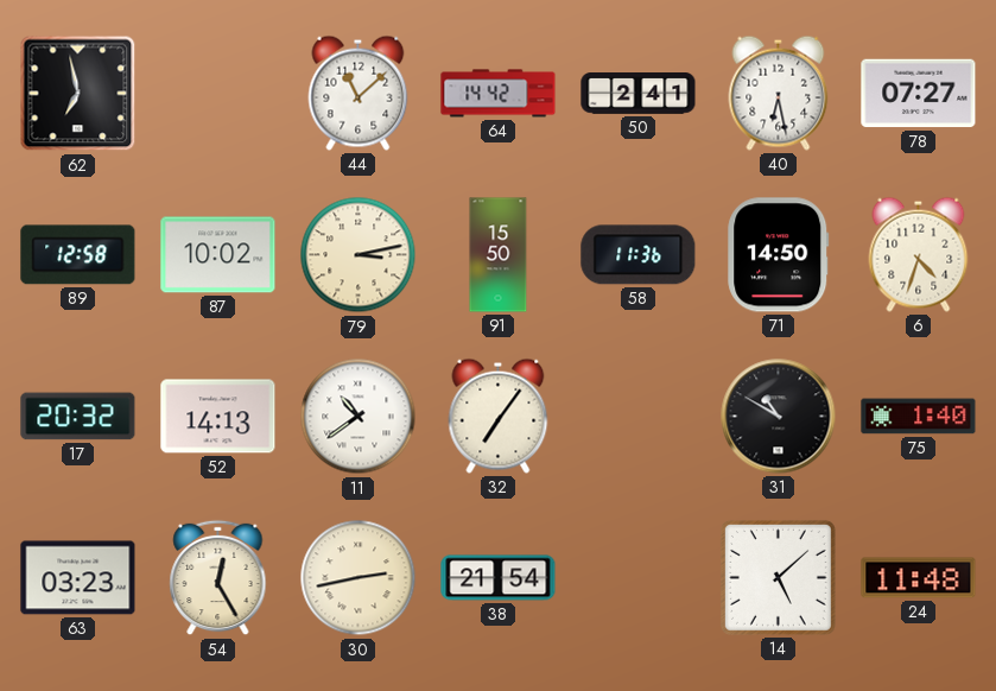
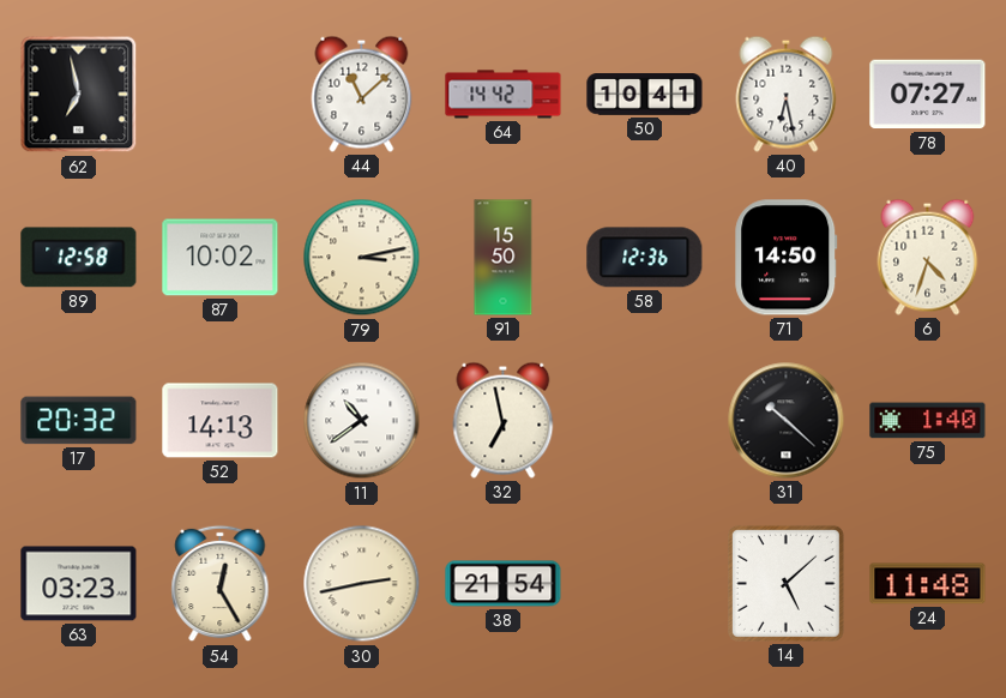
50: 2:41 -> 10:41 (645, 95)
58: 11:36 -> 12:36 (645, 258)
32: 7:06 -> 6:58 (504, 420)
31: 10:50 -> 10:22 (787, 421)
